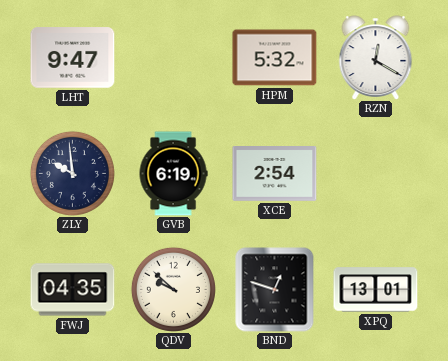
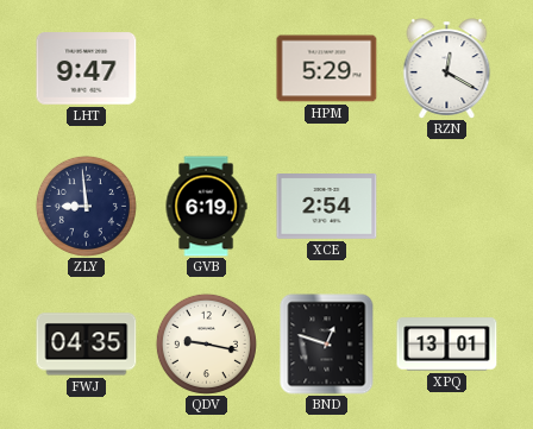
HPM: 5:32 -> 5:29 (327, 69)
ZLY: 9:59 -> 8:59 (86, 206)
QDV: 9:52 -> 9:17 (206, 343)
